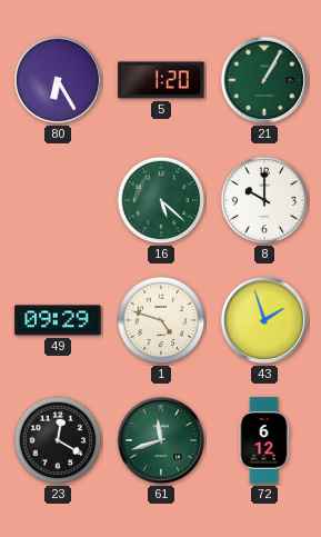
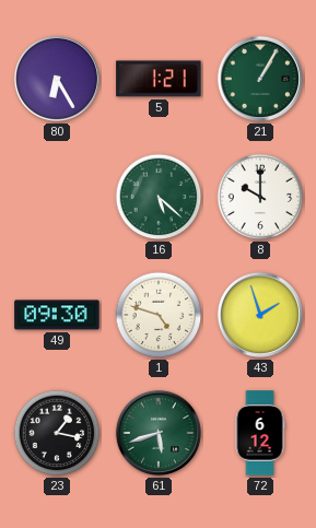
5: 1:20 -> 1:21 (159, 79)
49: 09:29 -> 09:30 (57, 315)
23: 12:20 -> 1:17 (57, 433)
61: 11:42 -> 5:42 (159, 433)
